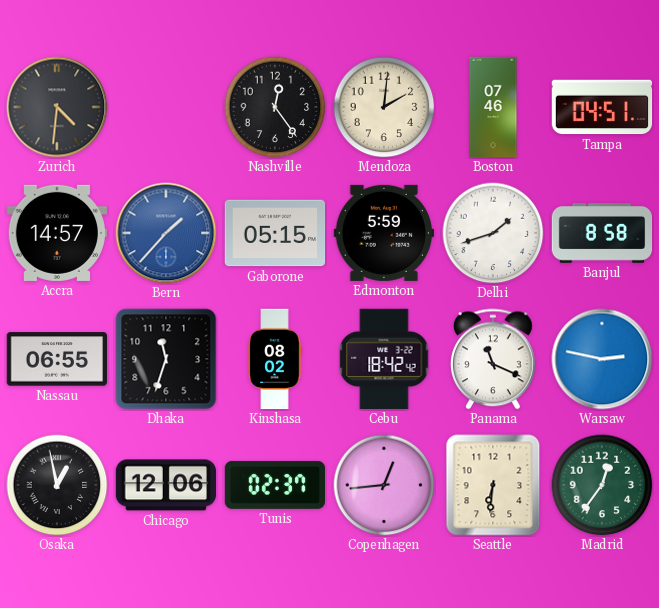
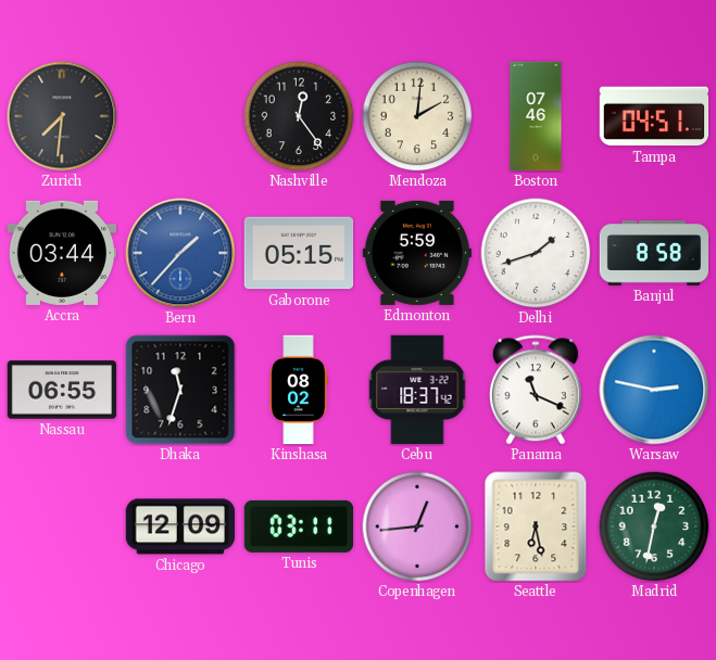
Zurich: 4:31 -> 7:31 (62, 116)
Accra: 14:57 -> 03:44 (61, 253)
Cebu: 18:42 -> 18:37 (417, 390)
Osaka: 12:58 -> none (57, 485)
Chicago: 12:06 -> 12:09 (180, 526)
Tunis: 02:37 -> 03:11 (298, 526)
Seattle: 6:31 -> 6:28 (536, 526)
Madrid: 12:36 -> 12:32 (654, 526)
